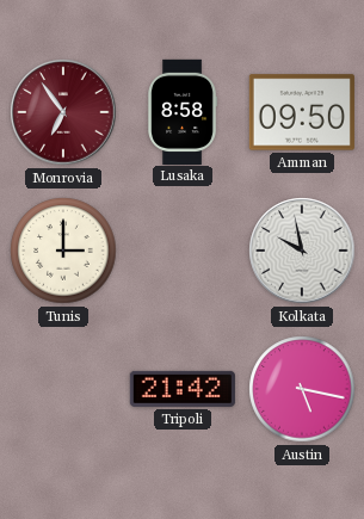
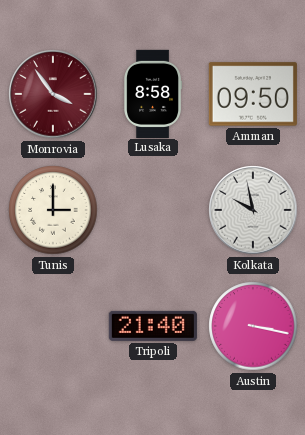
Monrovia: 6:54 -> 3:54 (53, 94)
Tripoli: 21:42 -> 21:40 (153, 326)
Austin: 5:17 -> 3:17 (253, 326)
